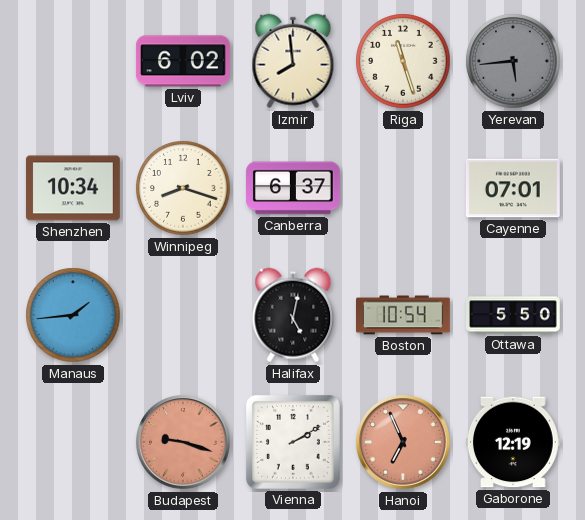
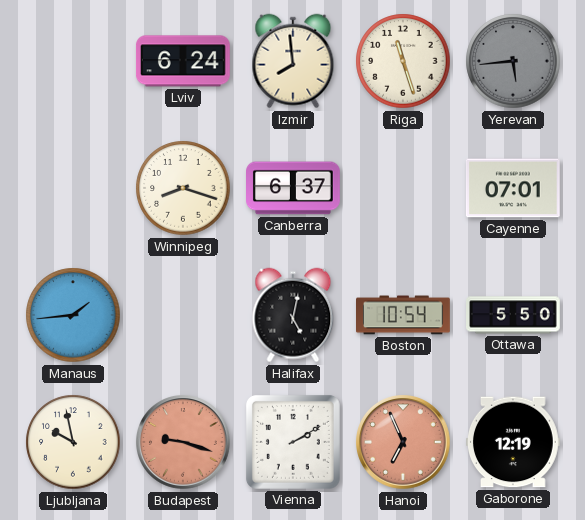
Lviv: 6:02 -> 6:24 (183, 61)
Shenzhen: 10:34 -> none (73, 188)
Ljubljana: none -> 9:58 (73, 442)
